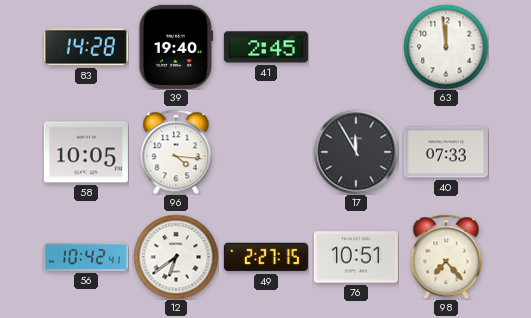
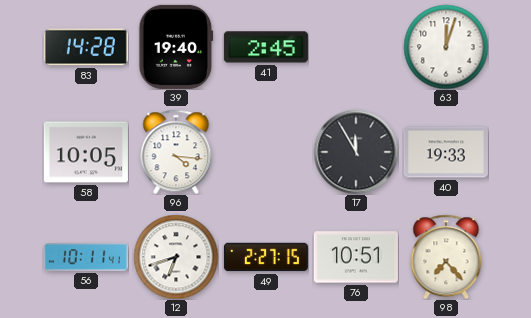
63: 11:59 -> 12:03 (446, 47)
40: 07:33 -> 19:33 (446, 152)
56: 10:42 -> 10:11 (86, 258)
12: 6:39 -> 6:42 (176, 257)
